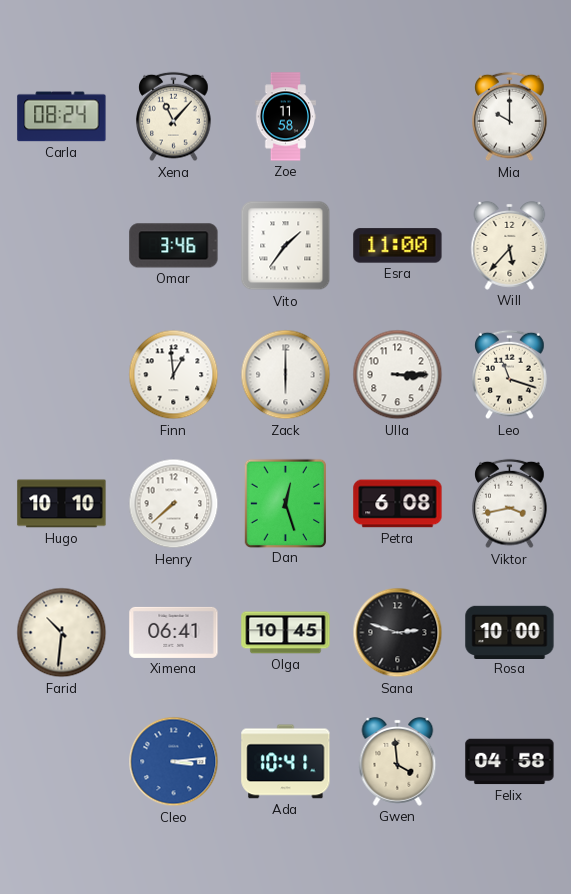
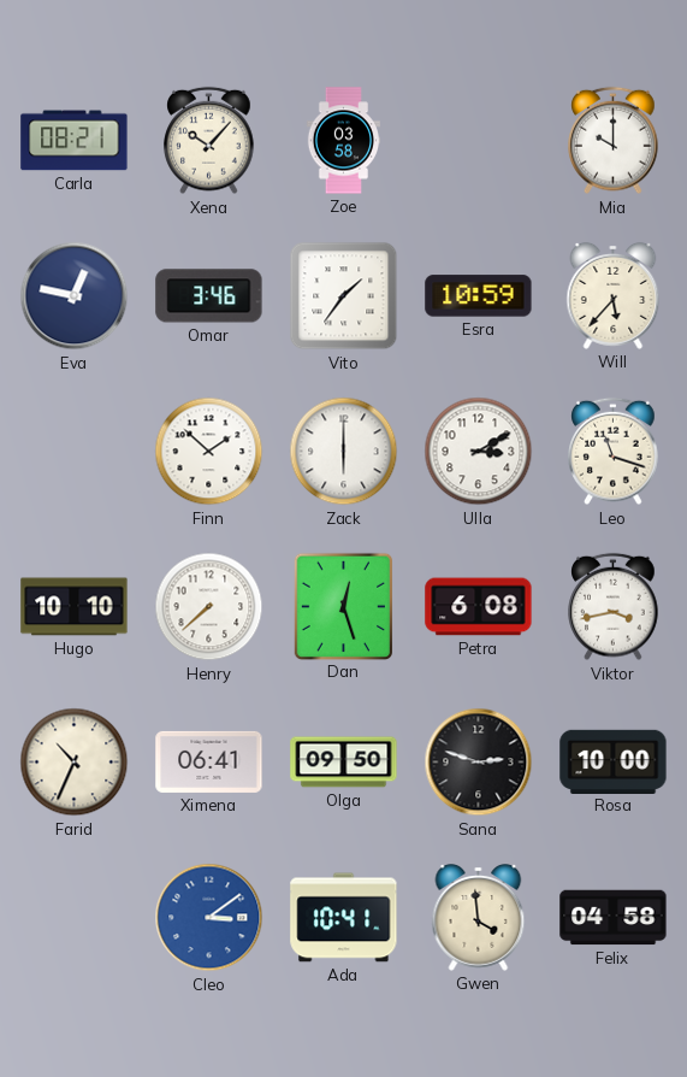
Carla: 08:24 -> 08:21 (75, 141)
Xena: 11:07 -> 10:07 (209, 141)
Zoe: 11:58 -> 03:58 (343, 141)
Eva: none -> 12:47 (75, 296)
Esra: 11:00 -> 10:59 (479, 296)
Finn: 12:59 -> 1:52 (209, 452)
Ulla: 3:15 -> 3:10 (479, 452)
Farid: 10:31 -> 10:34 (75, 763)
Olga: 10:45 -> 09:50 (344, 763)
Cleo: 3:14 -> 3:09 (209, 918)
